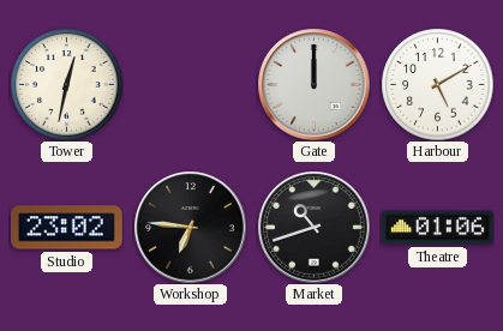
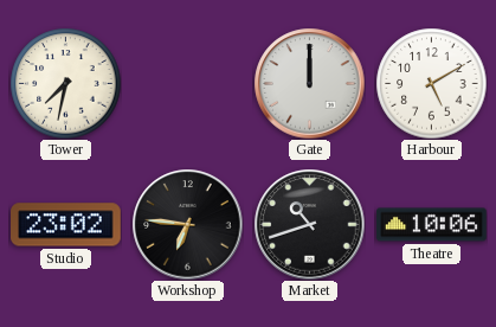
Tower: 12:32 -> 7:32 (65, 83)
Theatre: 01:06 -> 10:06 (432, 225)
